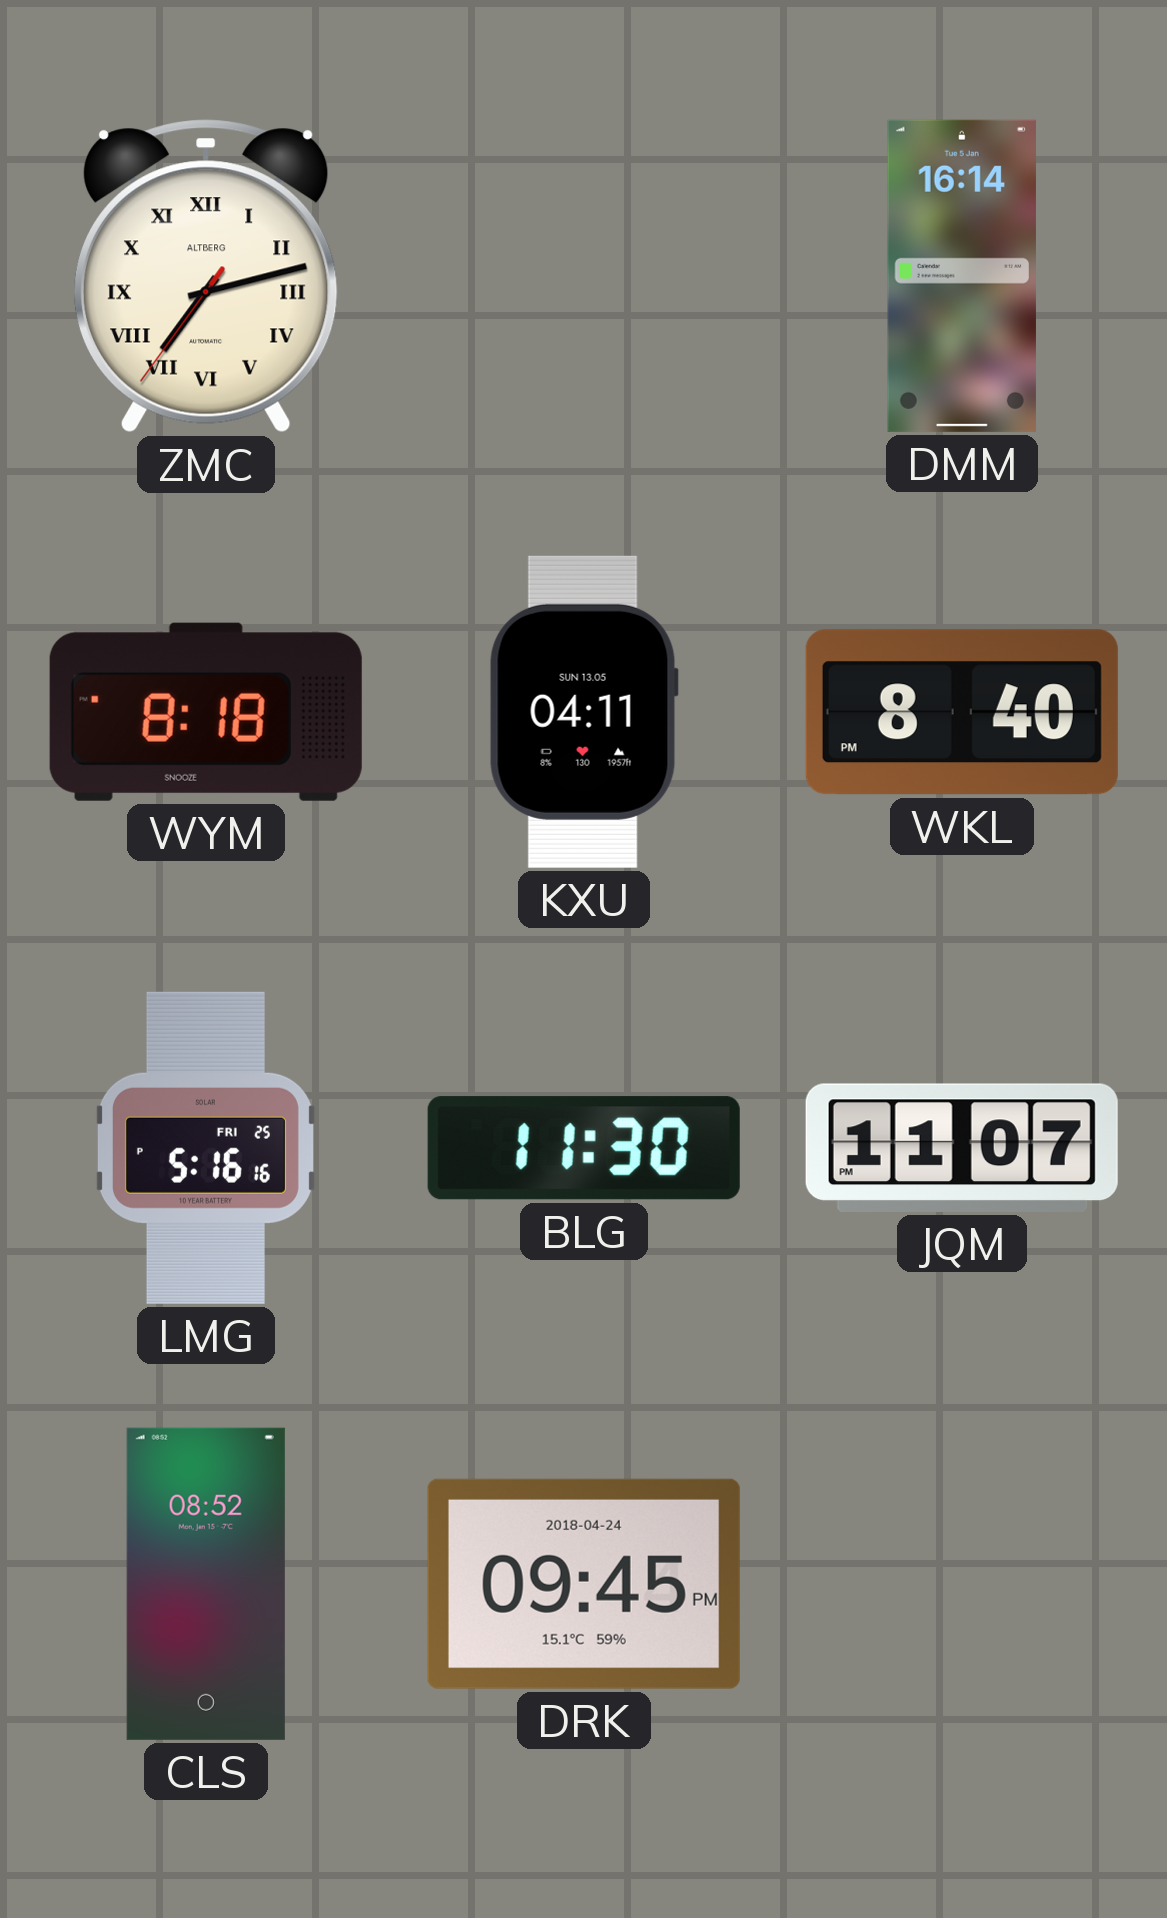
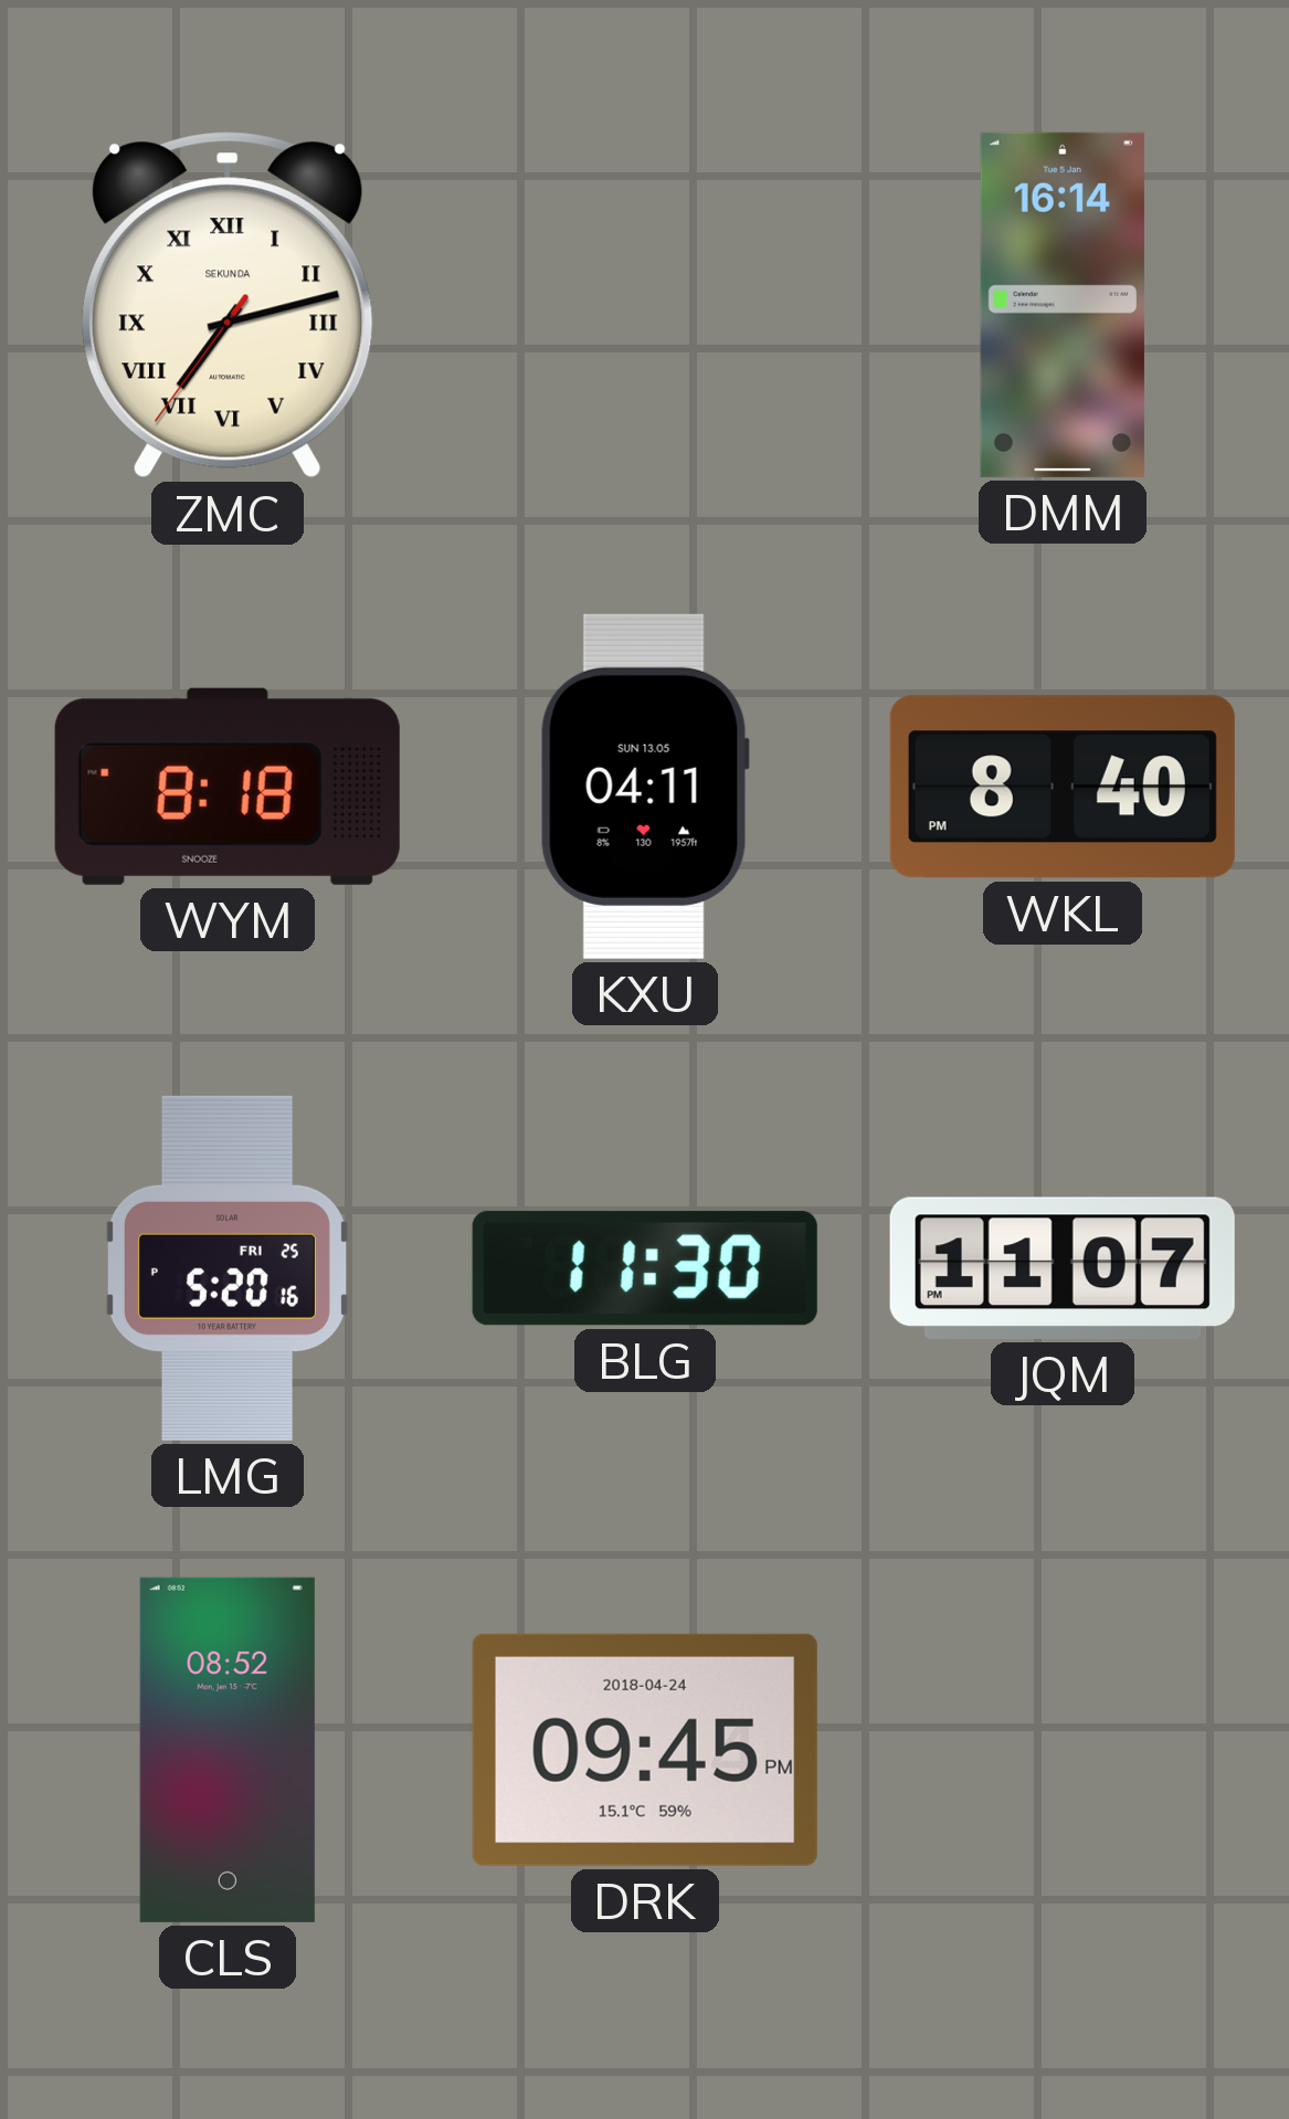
ZMC brand: ALTBERG -> SEKUNDA (228, 305)
LMG: 5:16 -> 5:20 (228, 1268)
